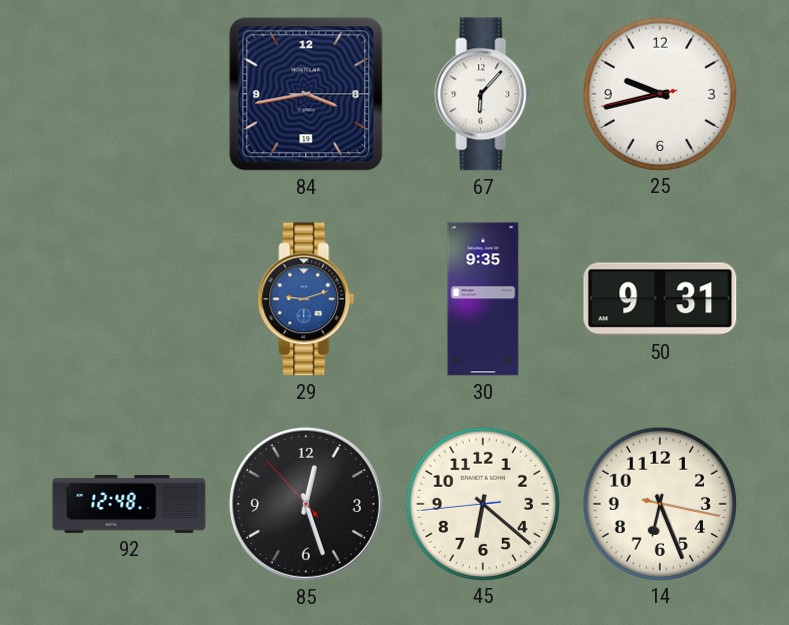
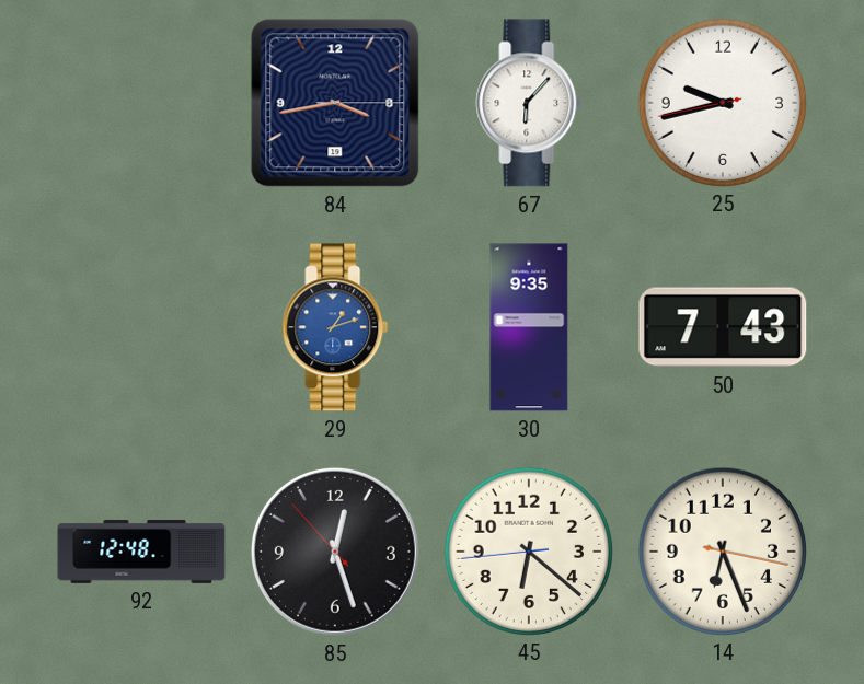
29: 9:12 -> 1:12 (335, 327)
50: 9:31 -> 7:43 (723, 327)
